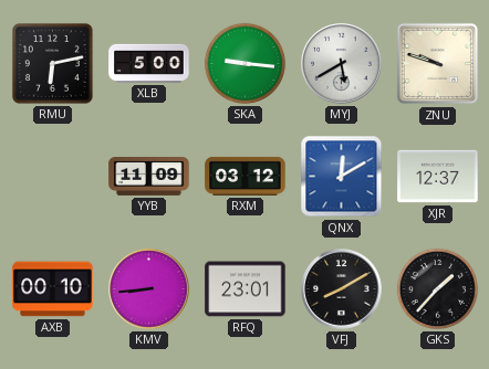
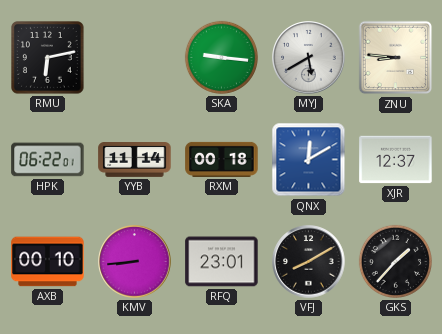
XLB: 5:00 -> none (149, 63)
ZNU: 9:48 -> 8:46 (396, 58)
HPK: none -> 06:22 (48, 160)
YYB: 11:09 -> 11:14 (135, 160)
RXM: 03:12 -> 00:18 (222, 159)
